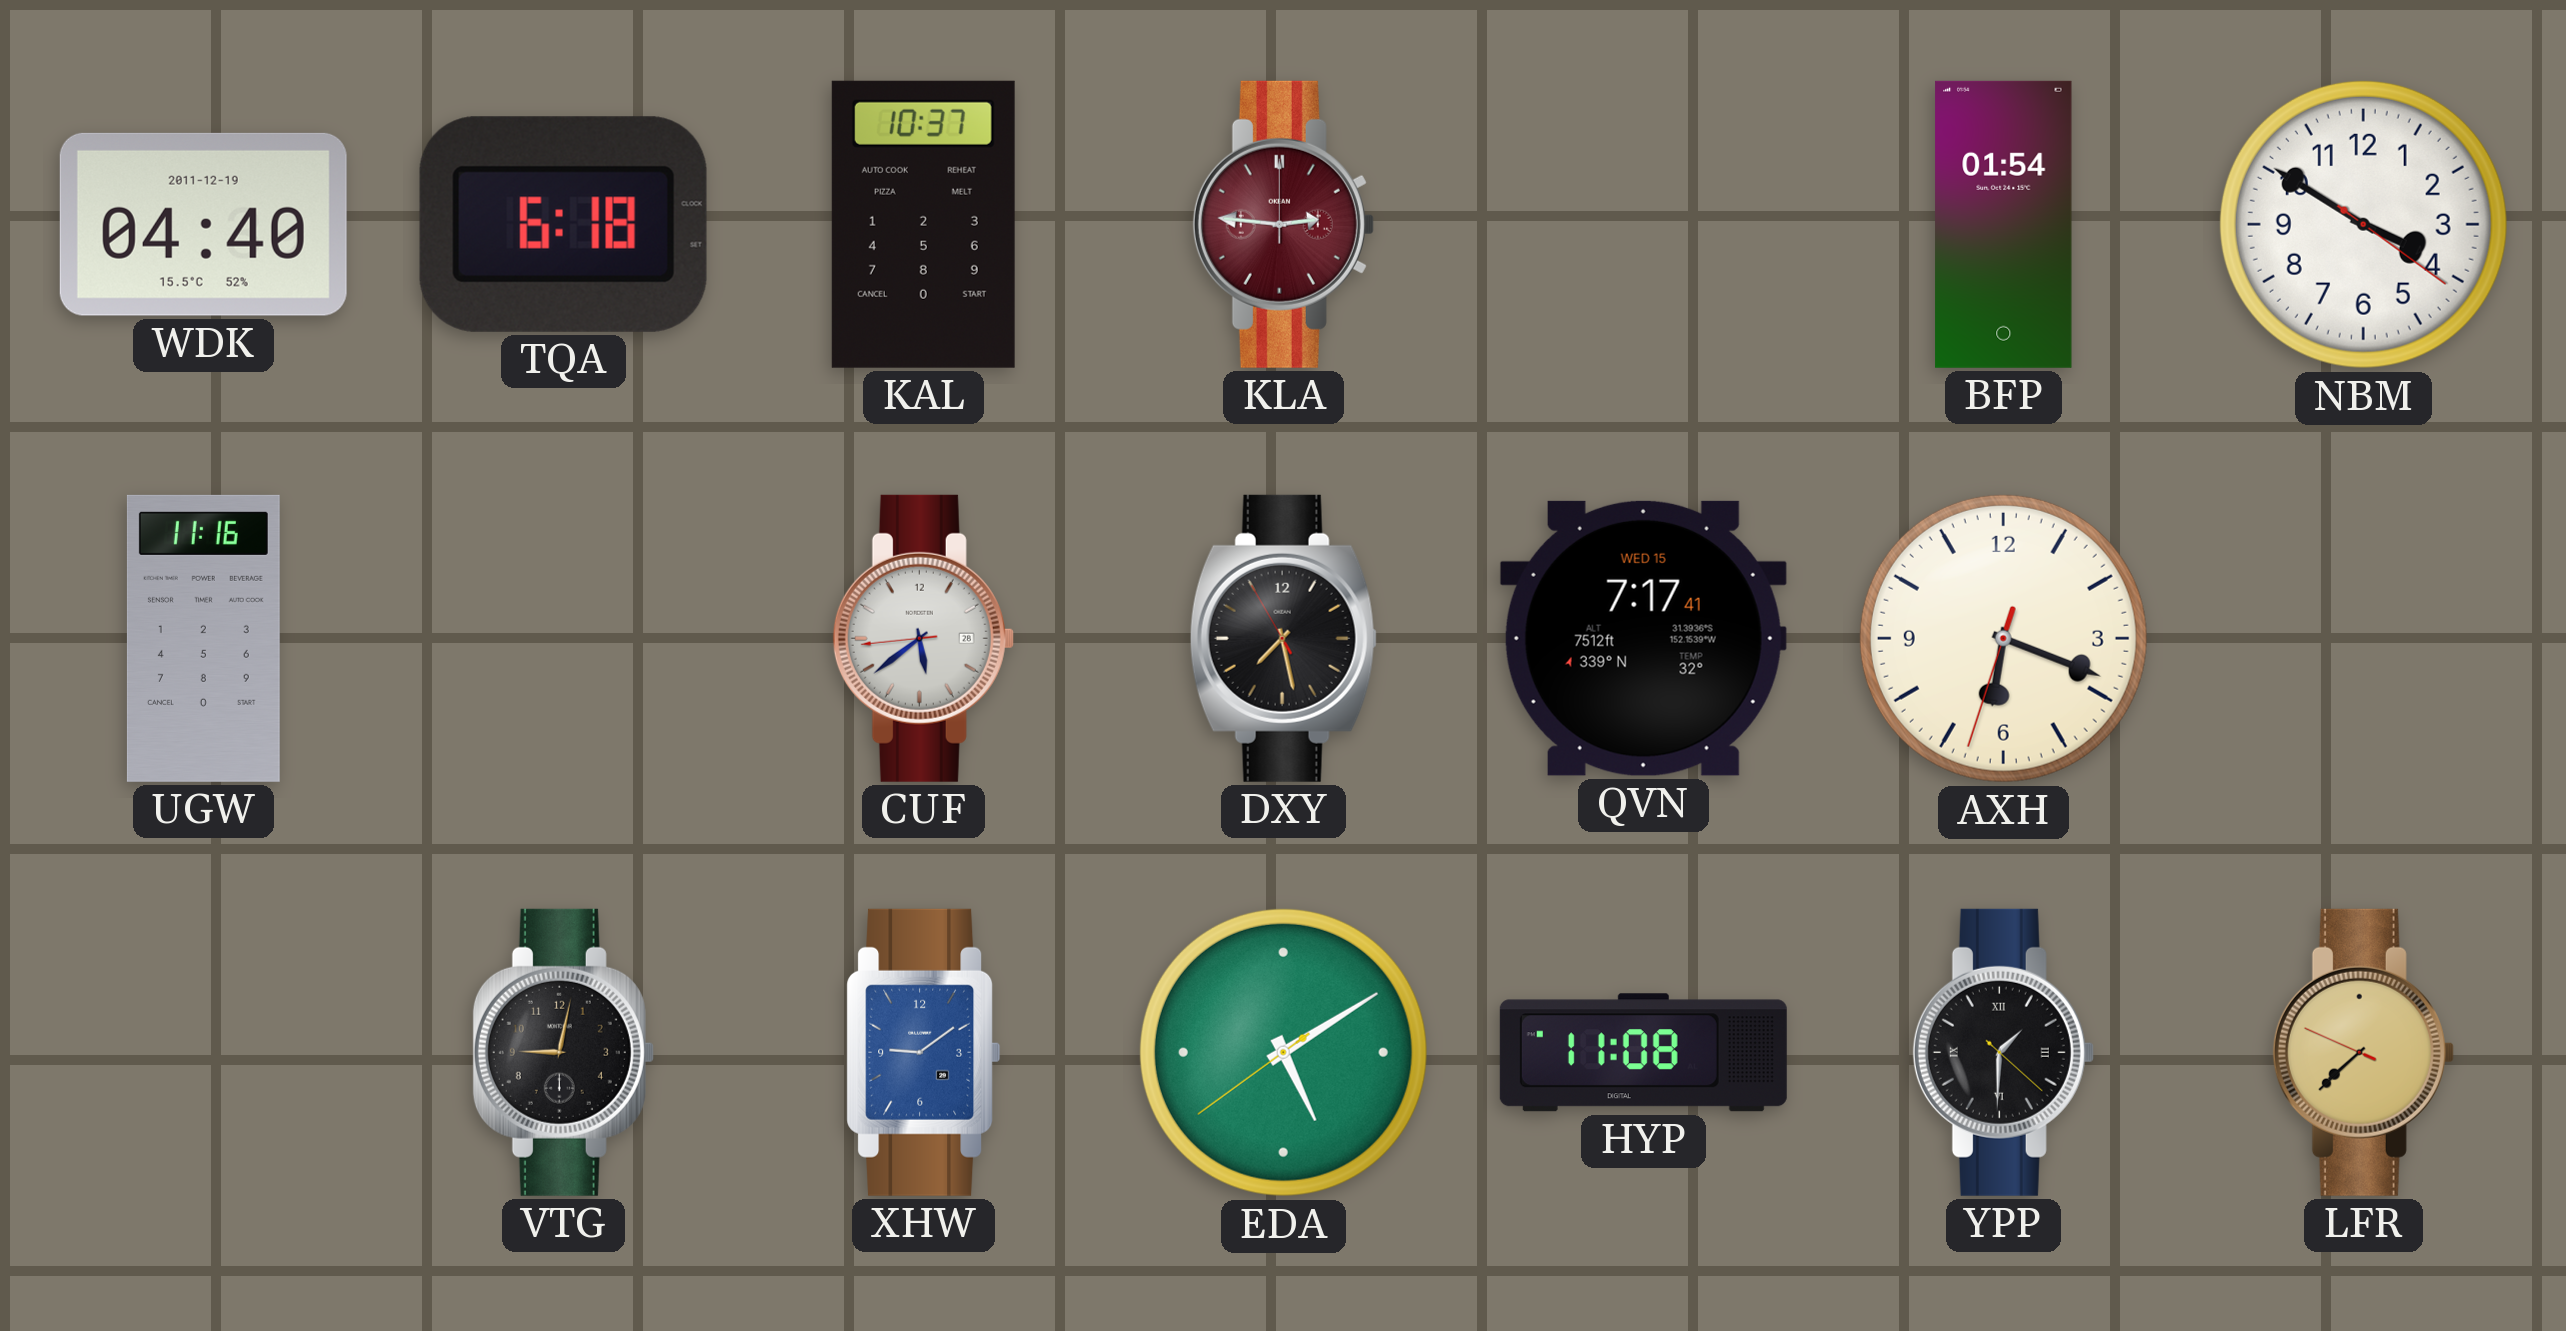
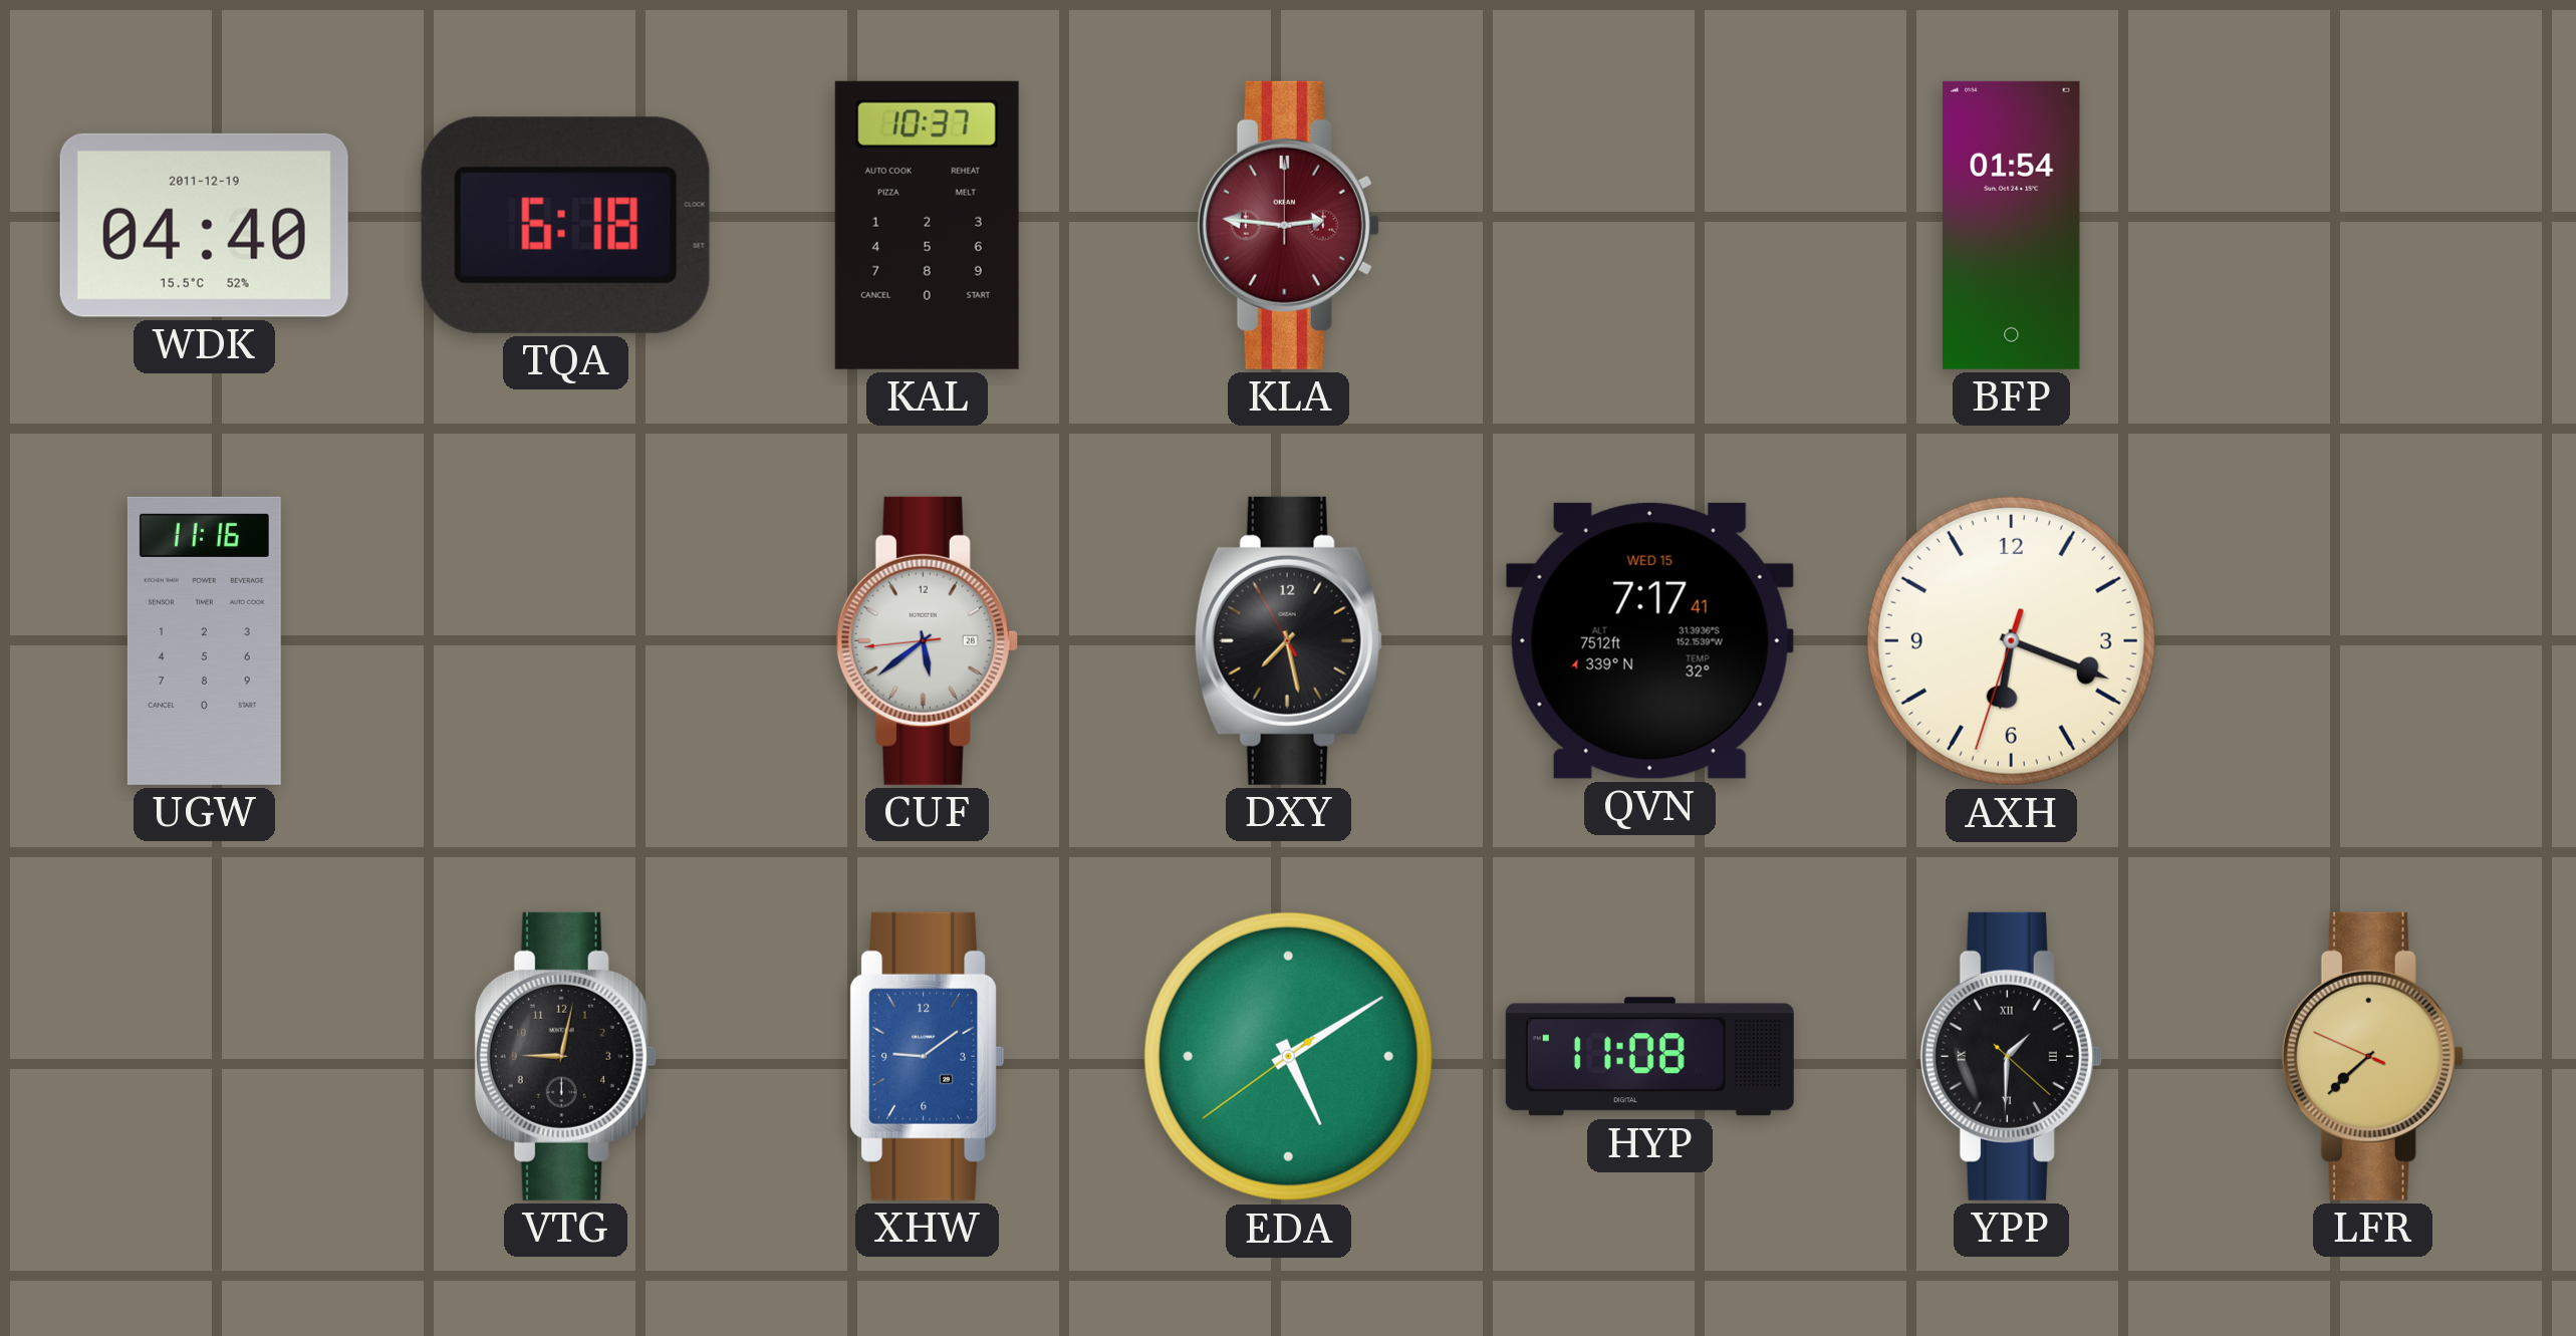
NBM: 3:50 -> none (2363, 224)
